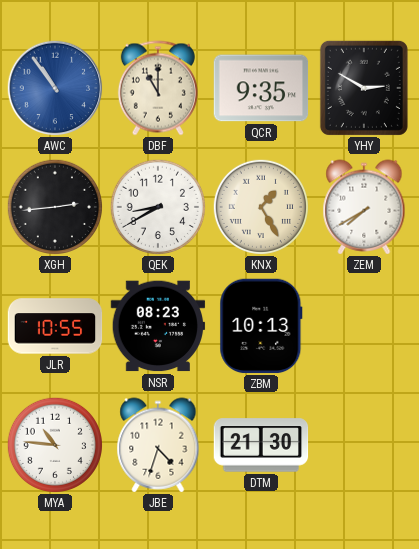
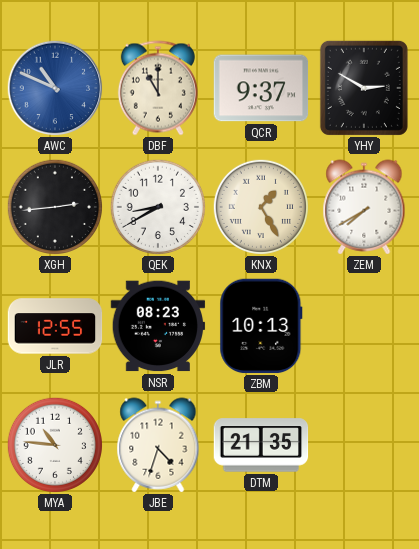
AWC: 10:54 -> 10:49 (55, 88)
QCR: 9:35 -> 9:37 (261, 88)
JLR: 10:55 -> 12:55 (55, 326)
DTM: 21:30 -> 21:35 (261, 445)
